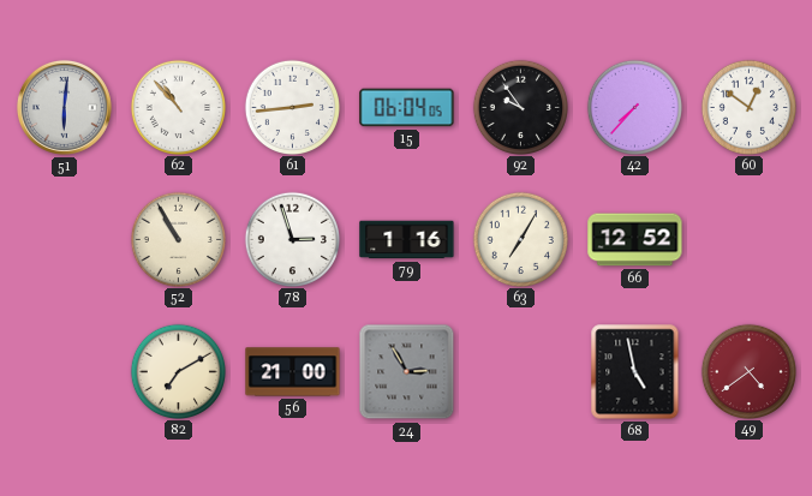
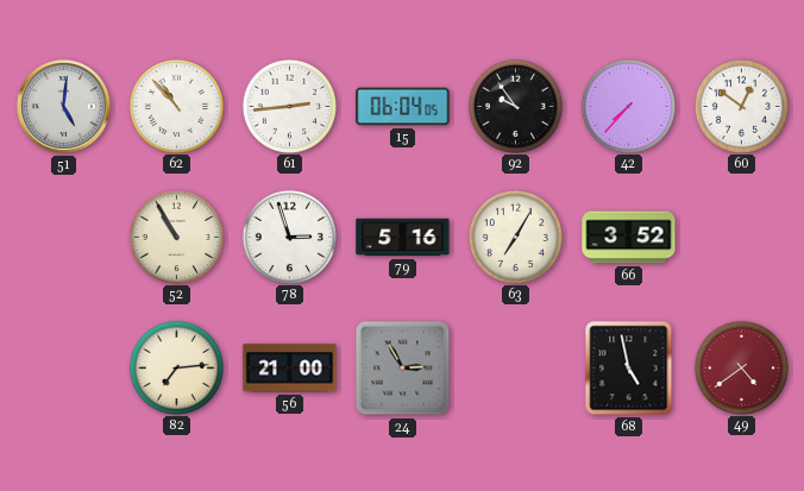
51: 6:01 -> 5:01 (63, 106)
79: 1:16 -> 5:16 (403, 238)
66: 12:52 -> 3:52 (629, 238)
82: 7:10 -> 7:14 (176, 367)
